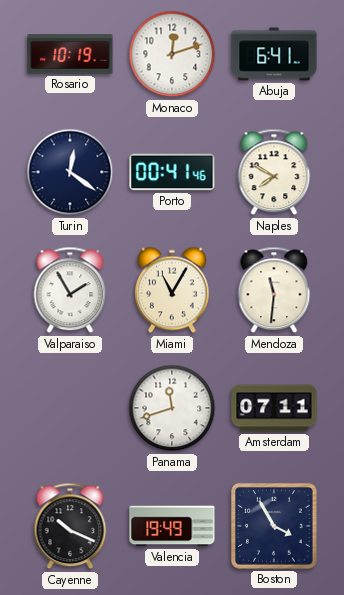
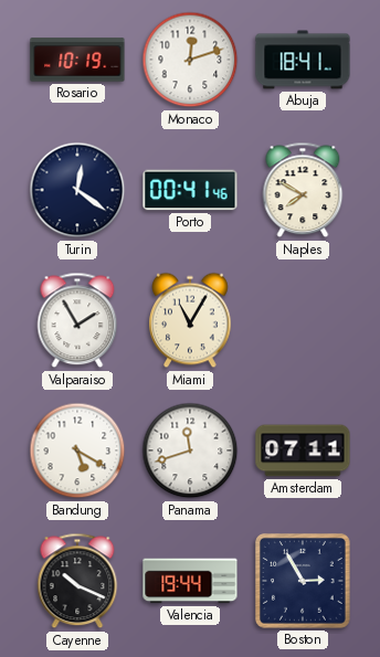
Abuja: 6:41 -> 18:41 (303, 60)
Mendoza: 11:31 -> none (274, 290)
Bandung: none -> 5:20 (77, 451)
Valencia: 19:49 -> 19:44 (190, 581)
Boston: 3:55 -> 2:55 (304, 582)
